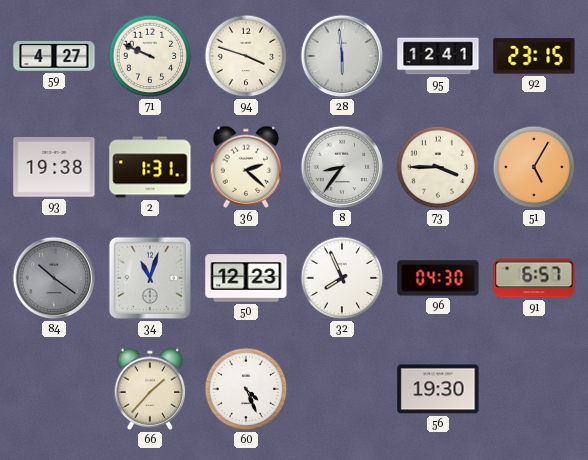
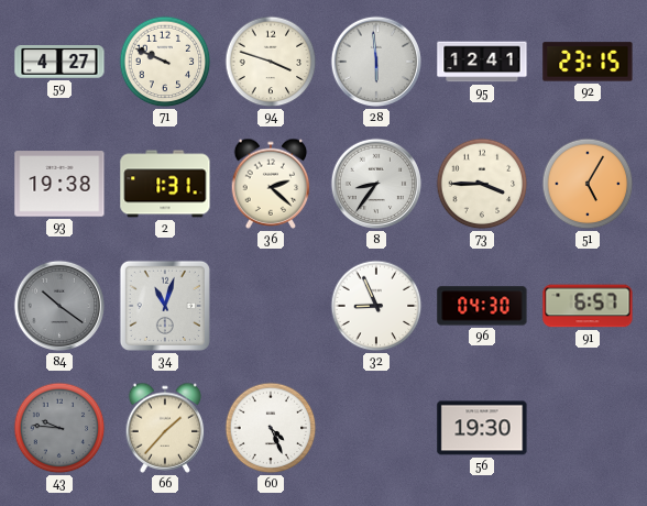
50: 12:23 -> none (246, 278)
32: 7:56 -> 8:56 (376, 306)
43: none -> 9:46 (59, 428)
